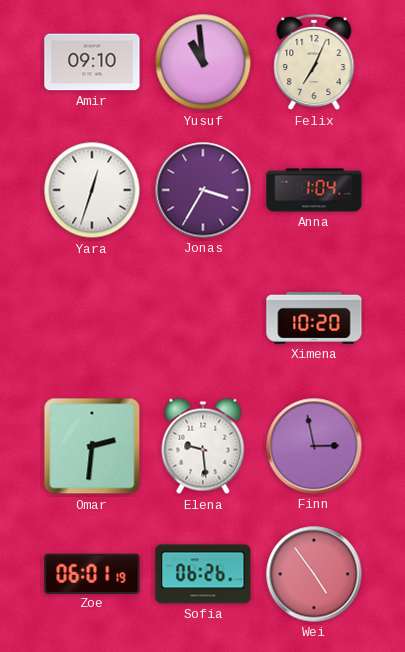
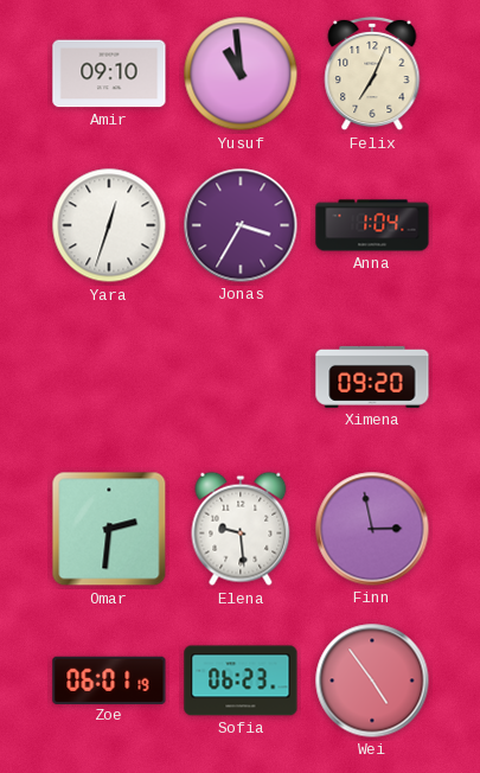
Ximena: 10:20 -> 09:20 (372, 377)
Sofia: 06:26 -> 06:23 (241, 681)
